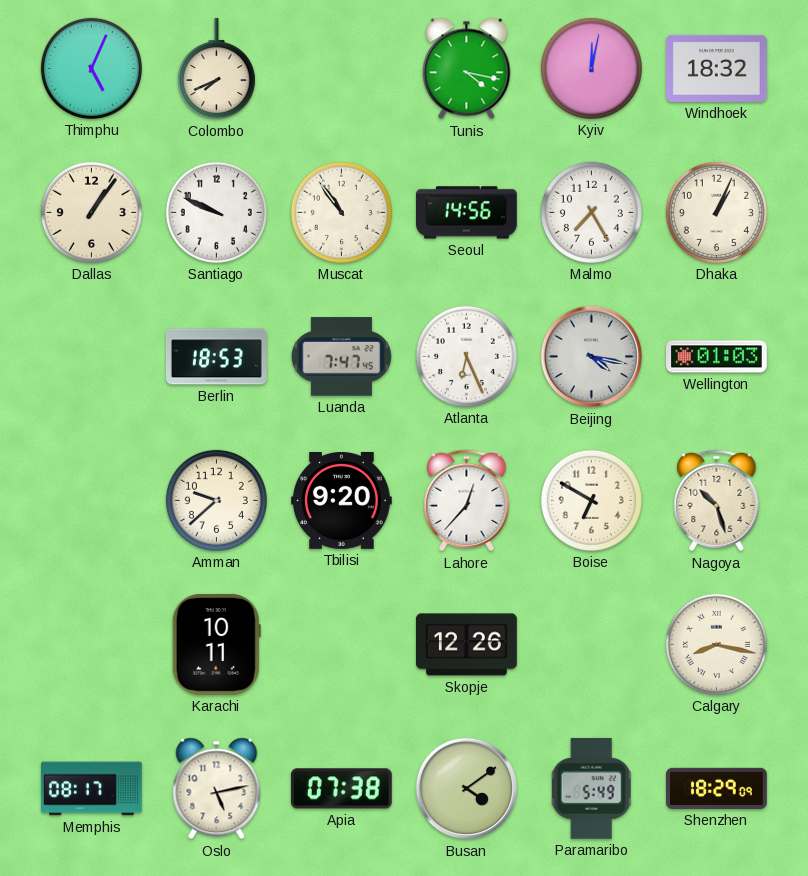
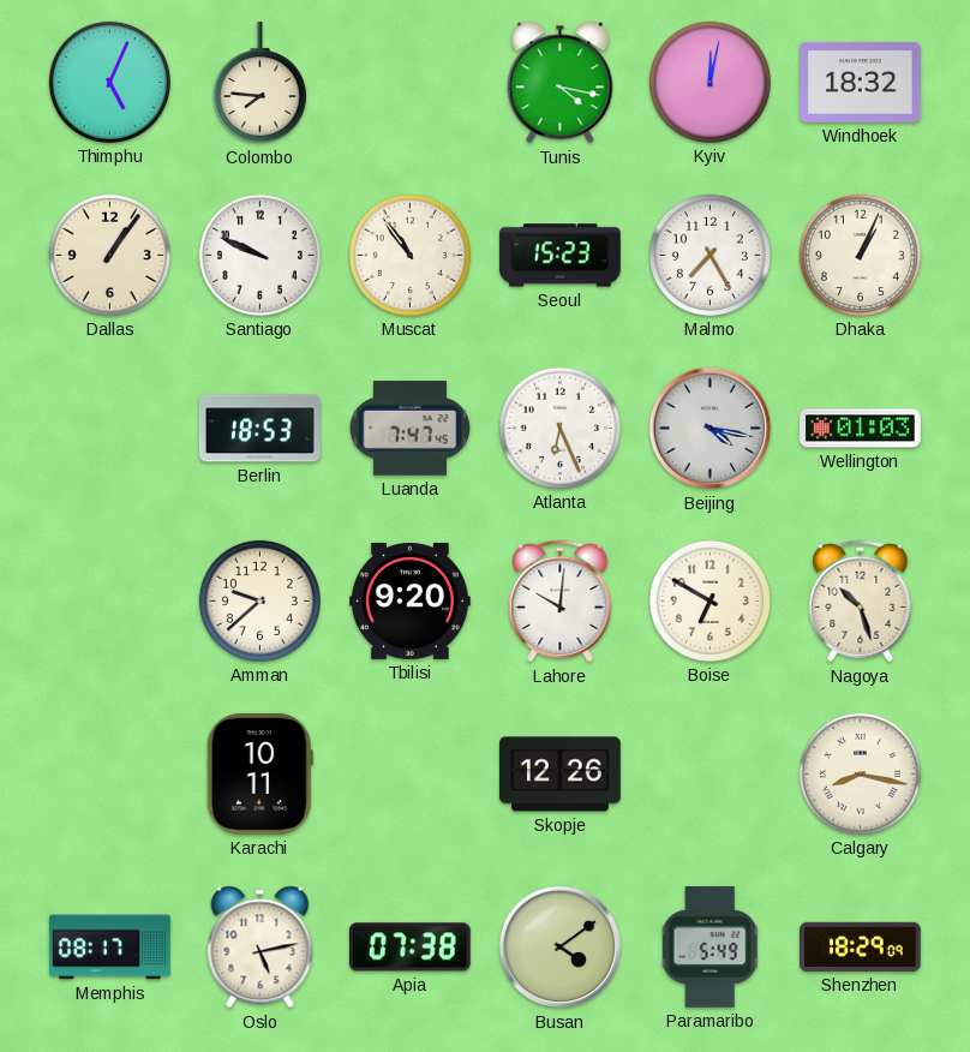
Colombo: 7:41 -> 7:46 (259, 84)
Seoul: 14:56 -> 15:23 (561, 256)
Lahore: 12:37 -> 10:01 (561, 602)
